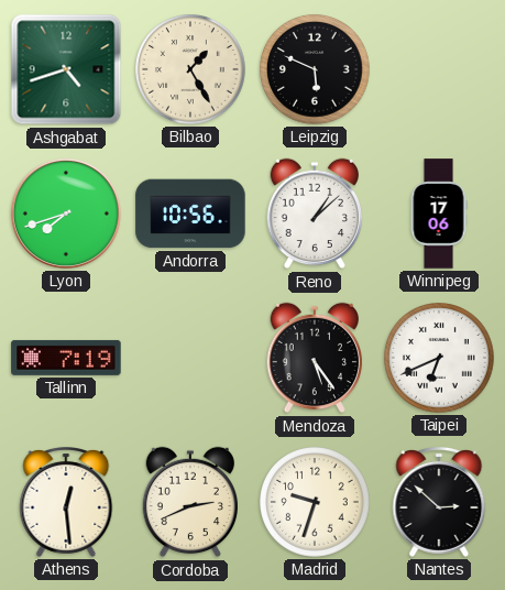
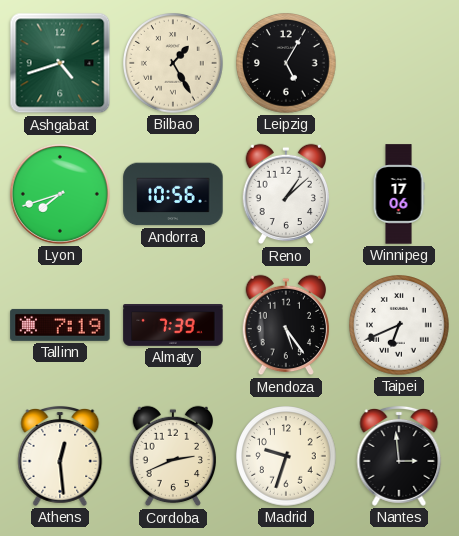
Leipzig: 5:49 -> 5:05 (287, 64)
Almaty: none -> 7:39 (173, 326)
Nantes: 2:52 -> 2:59 (399, 456)
